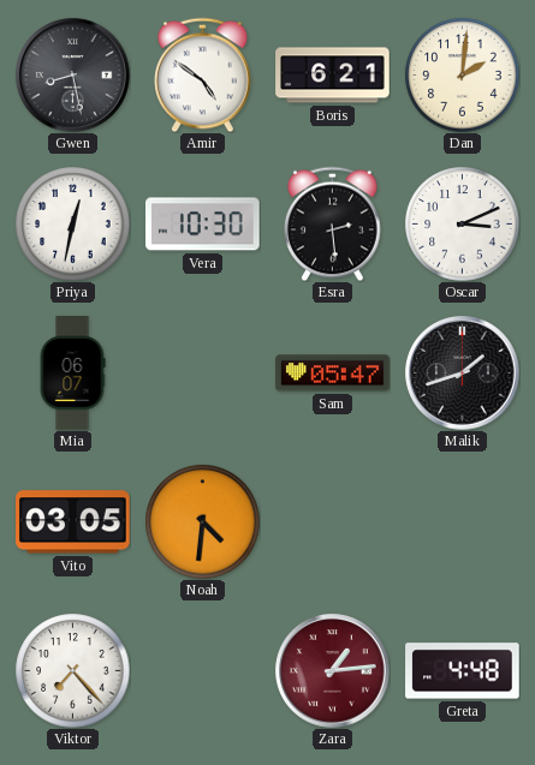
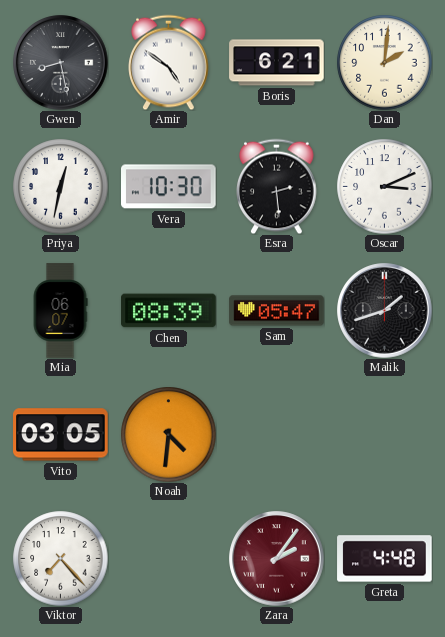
Chen: none -> 08:39 (169, 311)
Zara: 1:14 -> 2:06 (277, 559)
